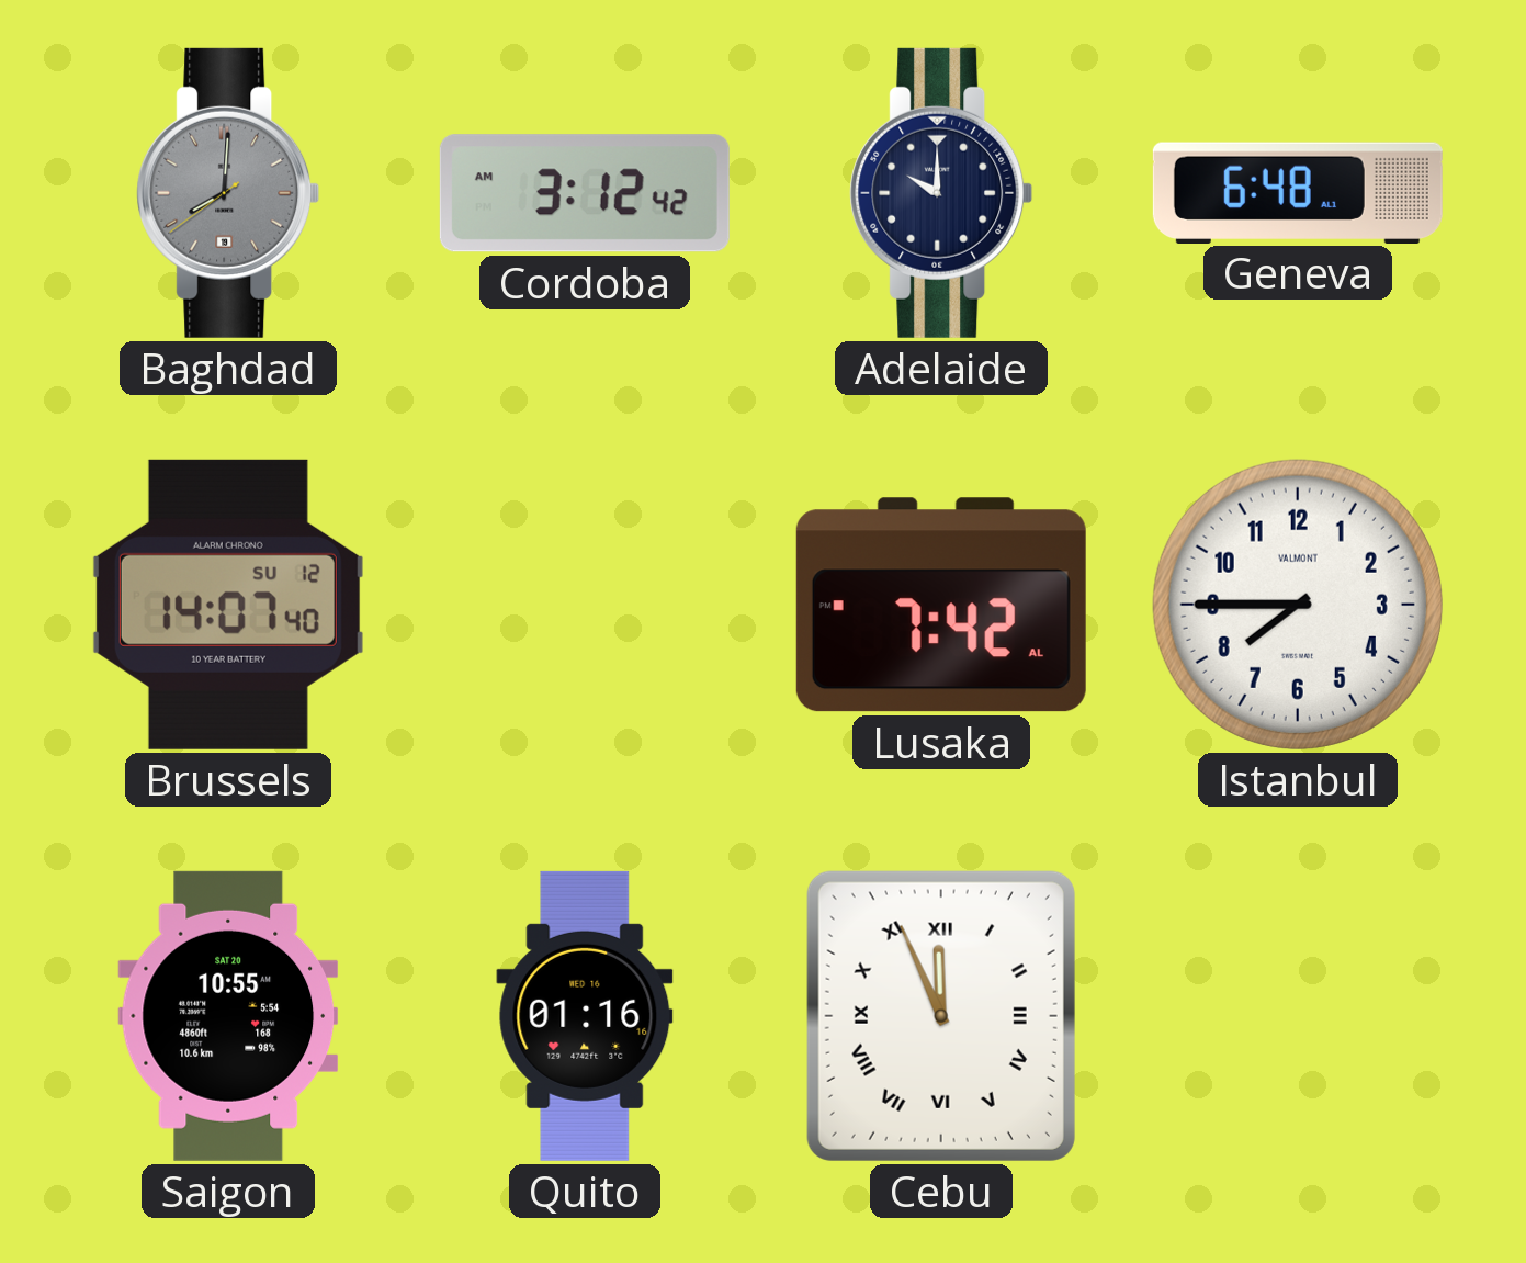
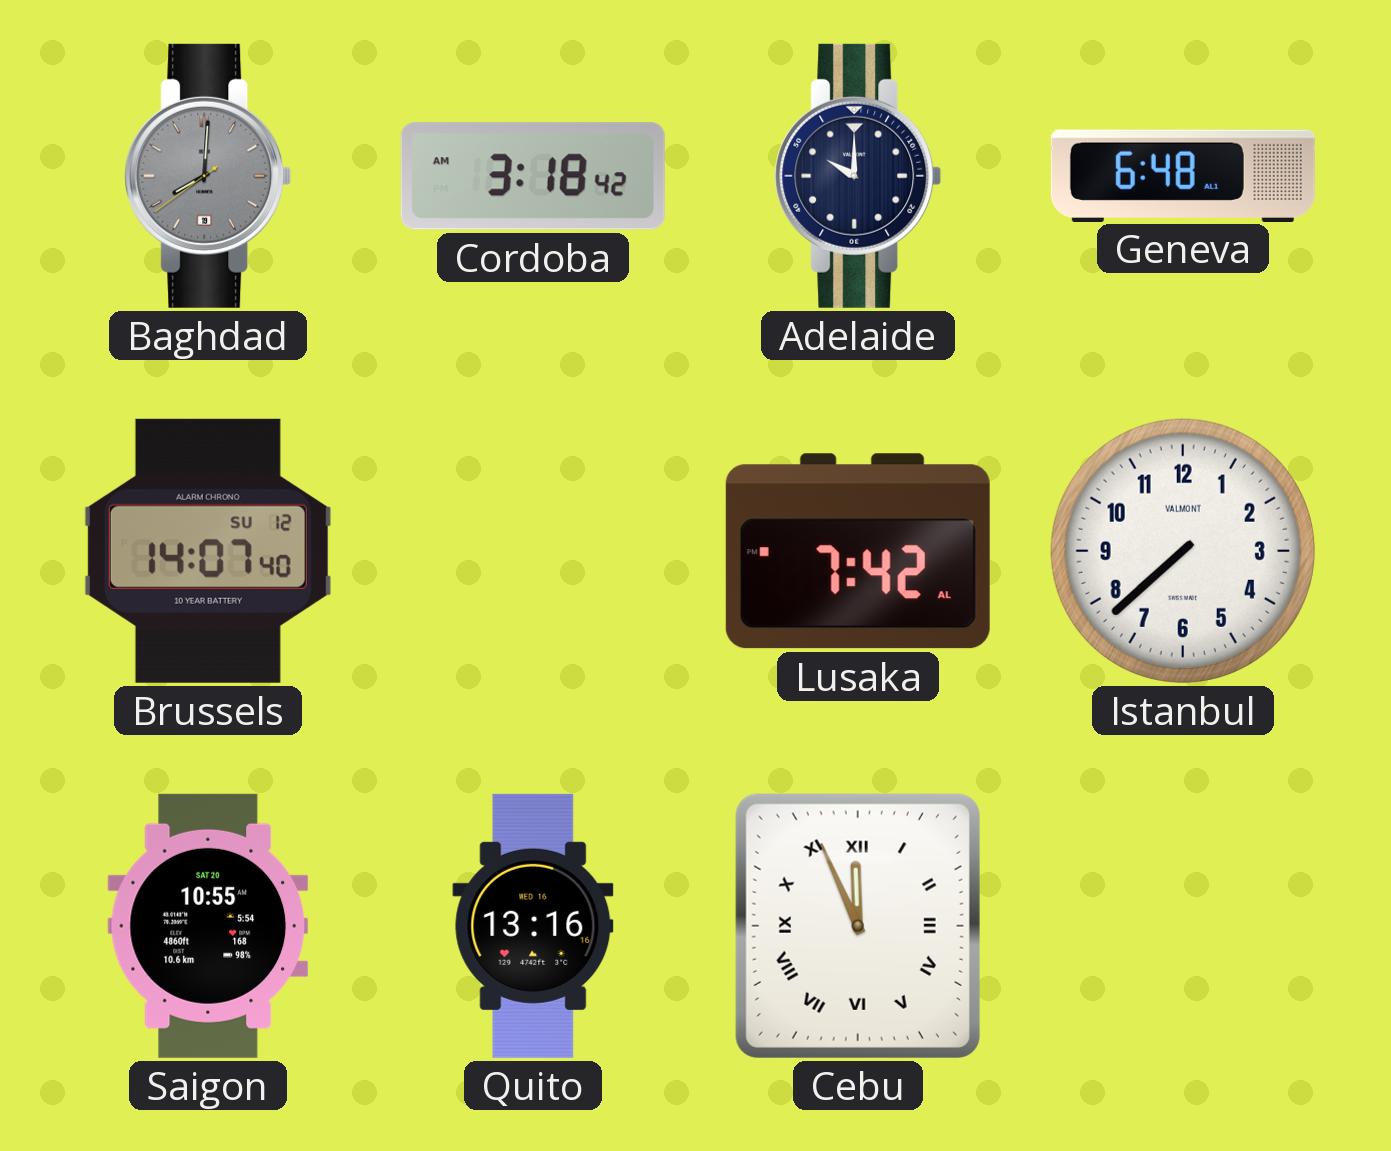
Cordoba: 3:12 -> 3:18 (533, 176)
Istanbul: 7:45 -> 7:38 (1183, 551)
Quito: 01:16 -> 13:16 (533, 926)
